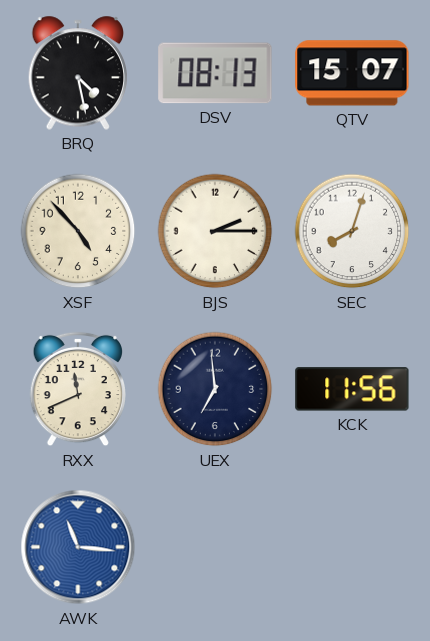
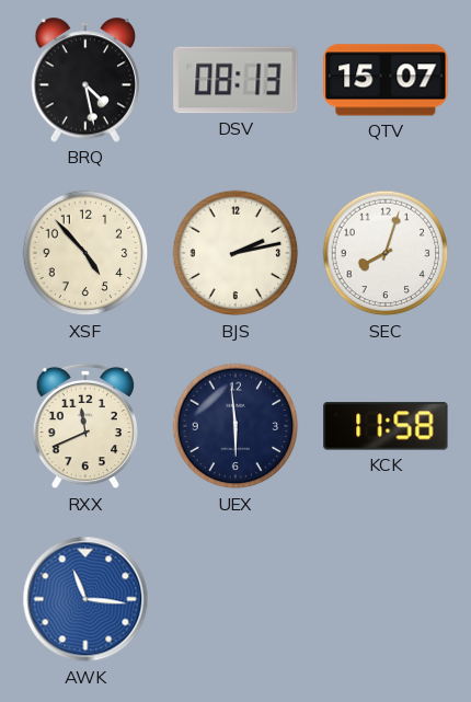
BJS: 2:15 -> 2:13 (235, 253)
UEX: 6:59 -> 5:59 (235, 426)
KCK: 11:56 -> 11:58 (386, 426)
